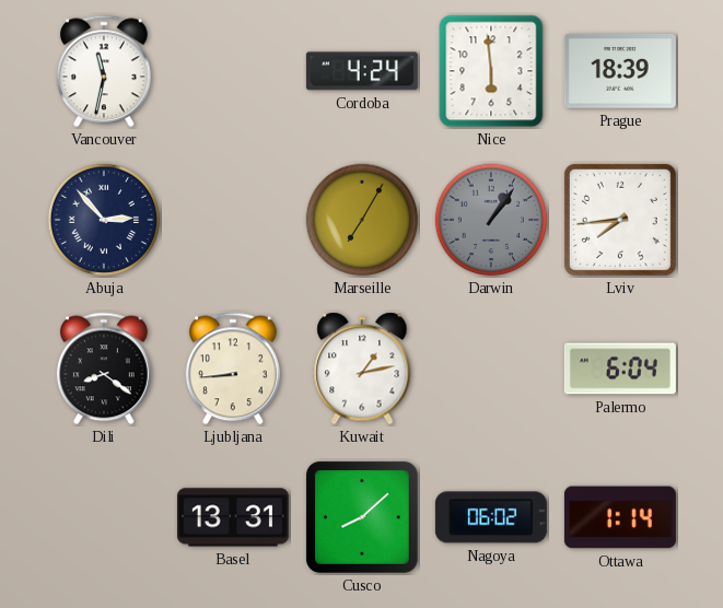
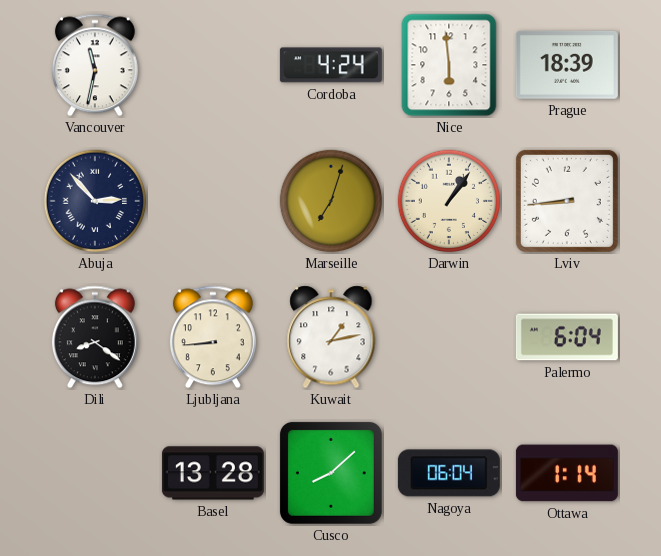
Marseille: 7:05 -> 7:03 (331, 201)
Darwin dial: grey -> cream (449, 201)
Lviv: 7:44 -> 8:44 (567, 201)
Basel: 13:31 -> 13:28 (213, 473)
Nagoya: 06:02 -> 06:04 (449, 473)
